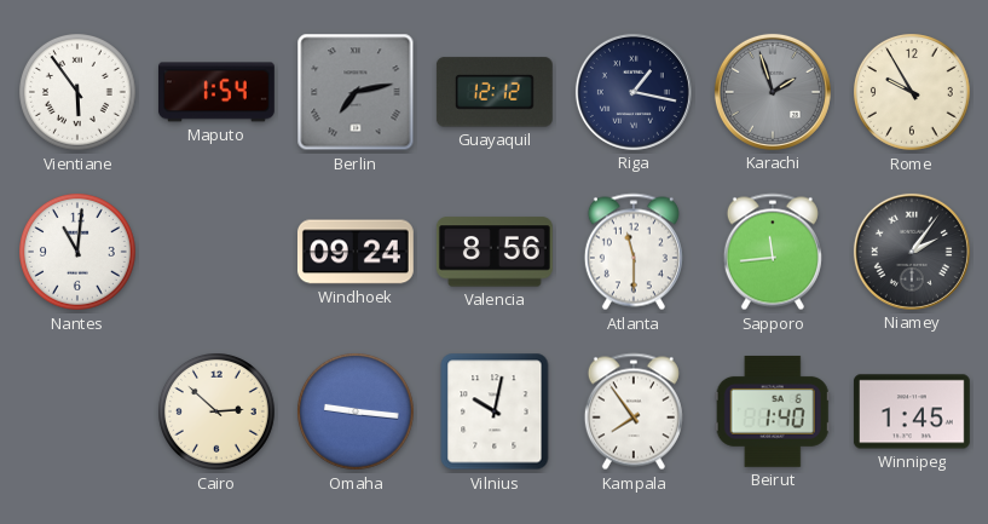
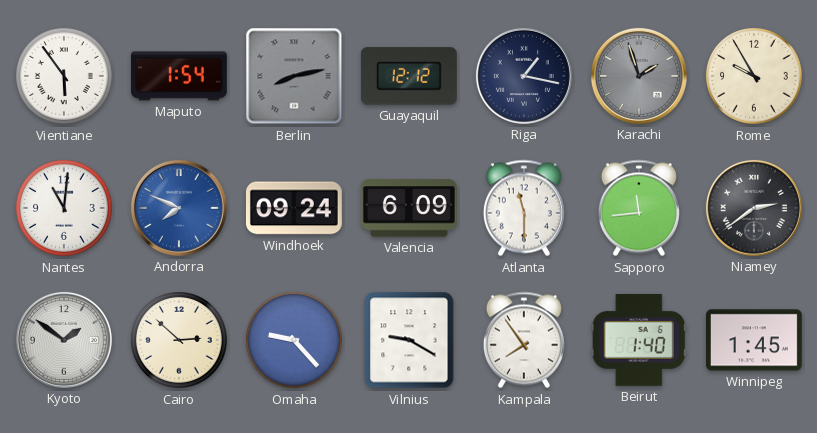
Berlin: 7:13 -> 8:13 (294, 76)
Andorra: none -> 7:49 (179, 208)
Valencia: 8:56 -> 6:09 (409, 208)
Niamey: 2:06 -> 2:39 (754, 208)
Kyoto: none -> 1:51 (64, 340)
Omaha: 9:16 -> 9:23 (295, 341)
Vilnius: 10:02 -> 9:20 (409, 340)
